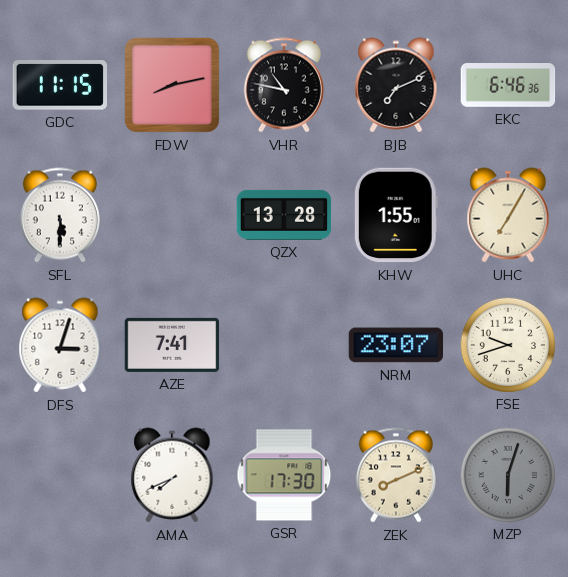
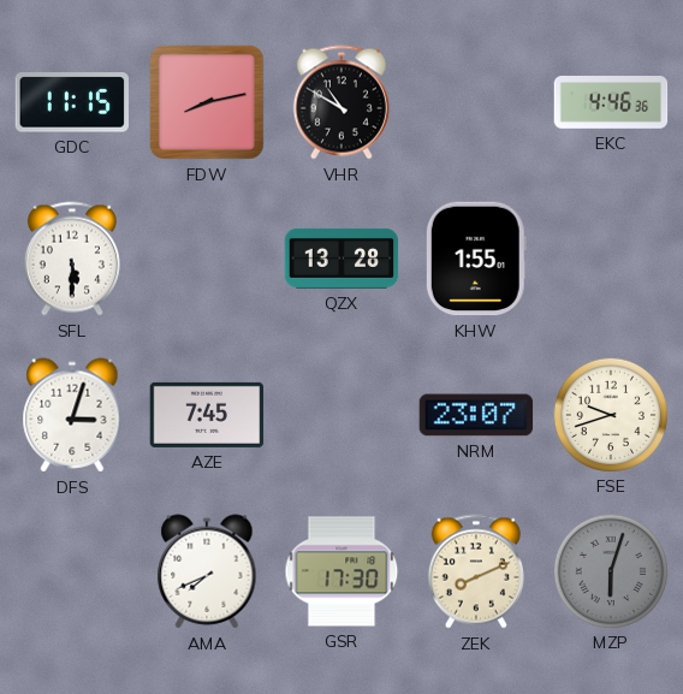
VHR: 10:47 -> 10:50 (341, 102)
BJB: 7:11 -> none (396, 85)
EKC: 6:46 -> 4:46 (611, 103)
UHC: 7:05 -> none (508, 215)
AZE: 7:41 -> 7:45 (207, 415)
